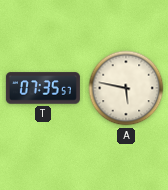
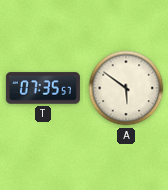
A: 5:47 -> 5:51 (126, 88)
